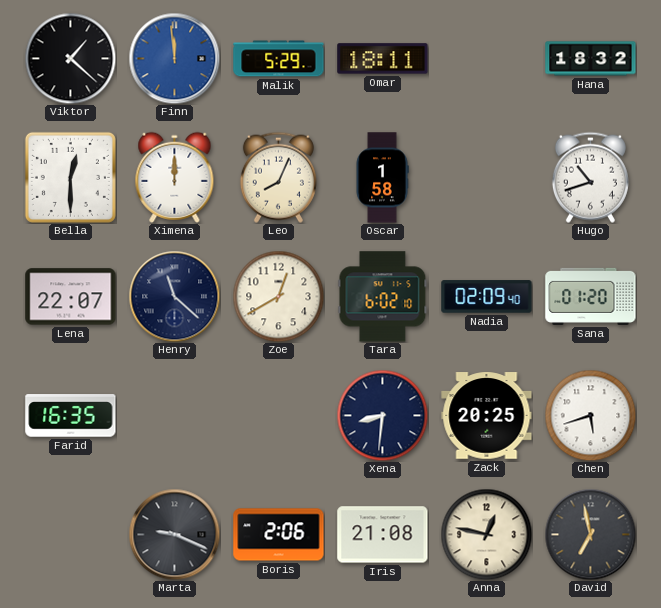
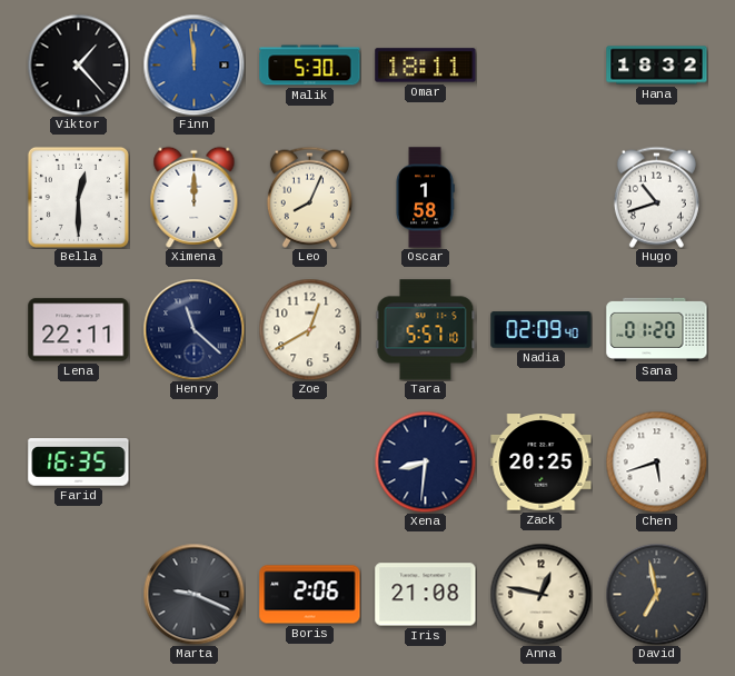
Viktor: 1:22 -> 1:23 (78, 64)
Malik: 5:29 -> 5:30 (310, 66)
Lena: 22:07 -> 22:11 (79, 330)
Tara: 6:02 -> 5:57 (426, 330)
